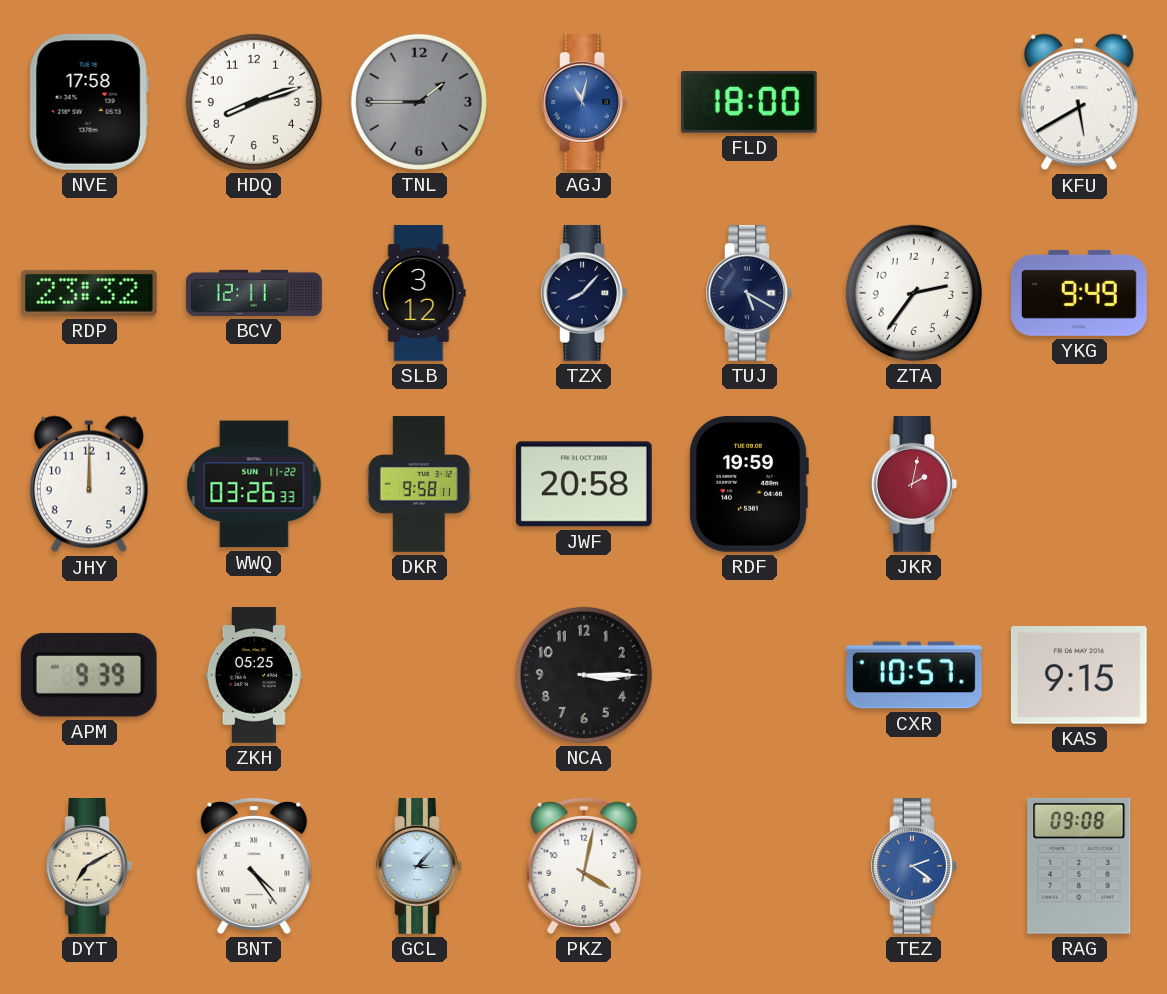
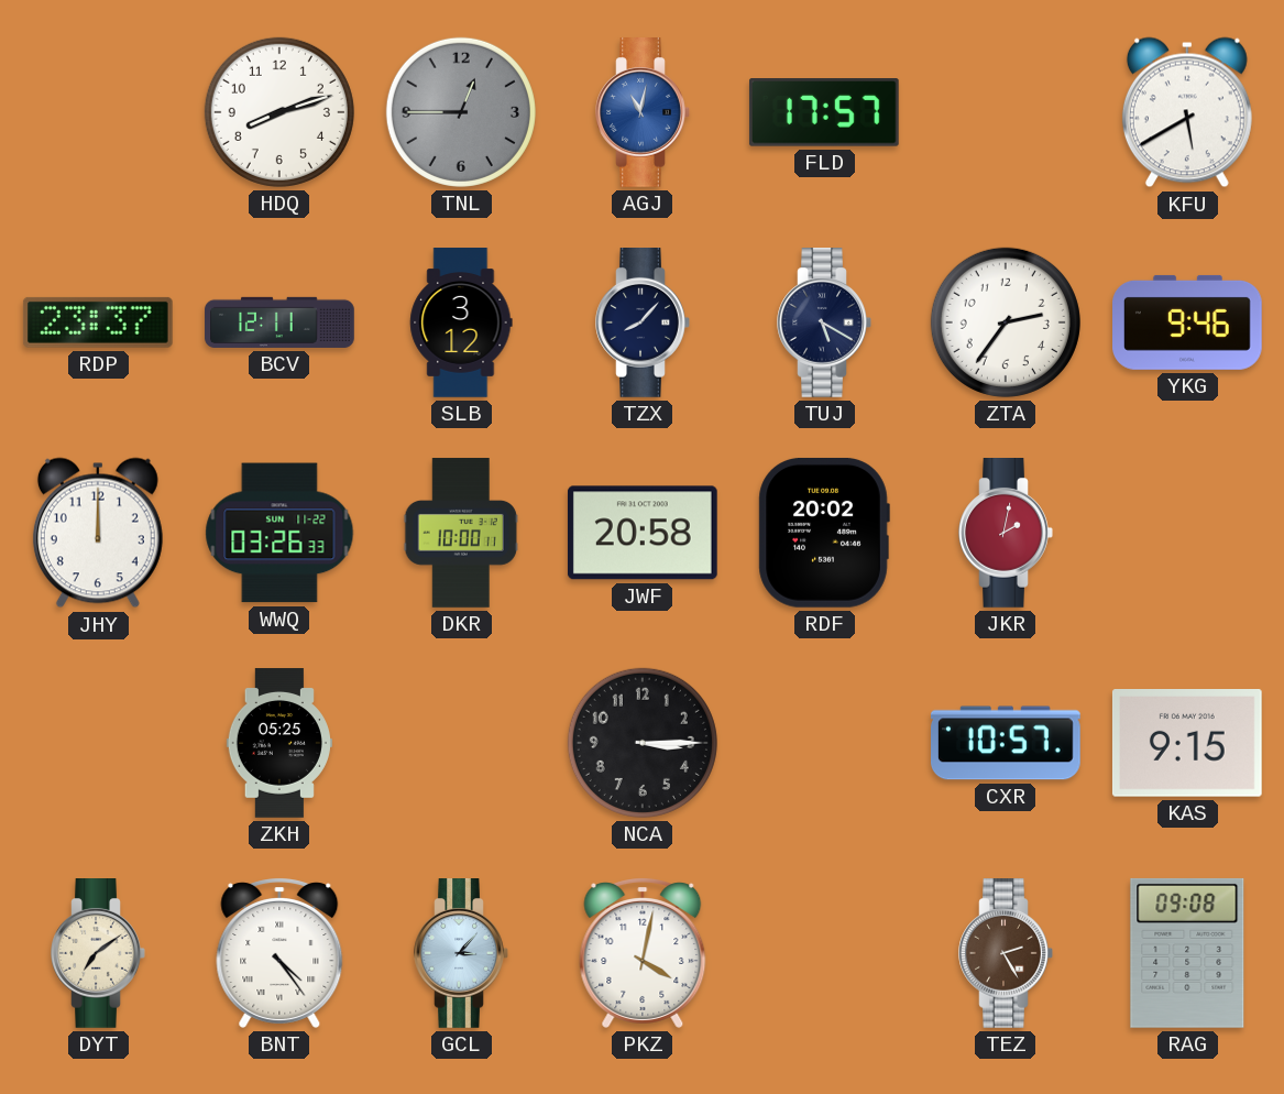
NVE: 17:58 -> none (89, 102)
TNL: 1:45 -> 12:45 (461, 112)
FLD: 18:00 -> 17:57 (824, 112)
RDP: 23:32 -> 23:37 (98, 322)
YKG: 9:49 -> 9:46 (1188, 322)
DKR: 9:58 -> 10:00 (461, 533)
RDF: 19:59 -> 20:02 (824, 533)
APM: 9:39 -> none (89, 675)
DYT: 7:10 -> 7:09 (98, 954)
TEZ: 2:21 -> 2:25 (1006, 954)
TEZ dial: blue -> brown (1006, 954)
